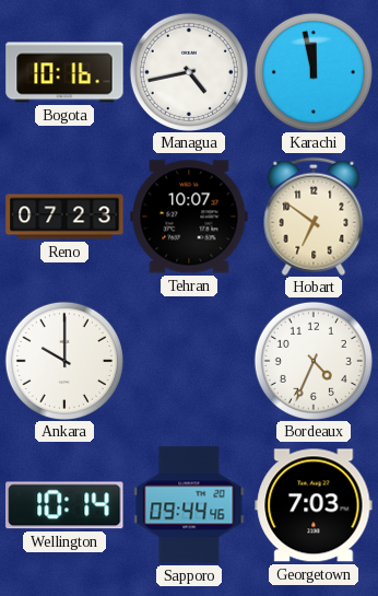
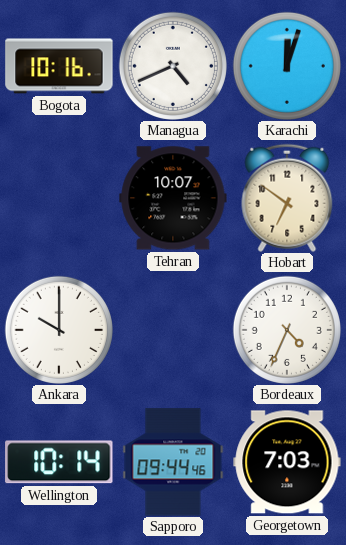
Managua: 4:43 -> 4:41 (173, 66)
Karachi: 11:58 -> 12:03 (287, 66)
Reno: 07:23 -> none (64, 217)
